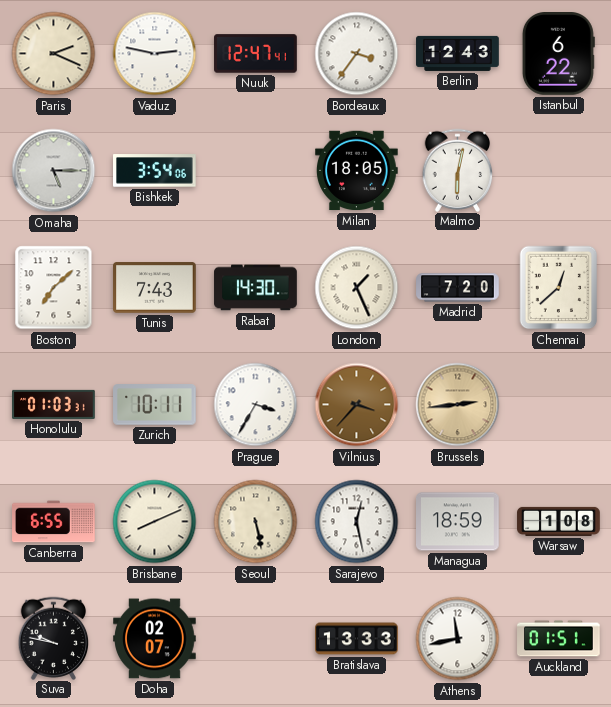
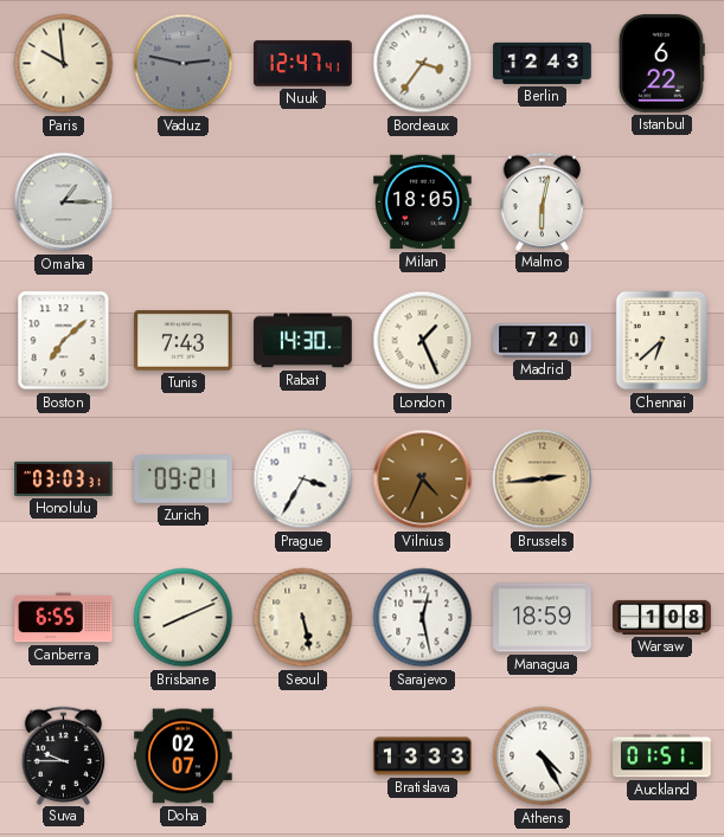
Paris: 2:19 -> 9:59 (64, 64)
Vaduz dial: white -> grey (184, 64)
Omaha: 5:15 -> 1:15 (64, 202)
Bishkek: 3:54 -> none (155, 171)
Chennai: 12:38 -> 6:38 (662, 341)
Honolulu: 01:03 -> 03:03 (64, 478)
Zurich: 10:11 -> 09:21 (184, 479)
Vilnius: 3:37 -> 4:34 (423, 479)
Suva: 9:47 -> 9:45 (64, 755)
Athens: 11:43 -> 4:25 (543, 756)
